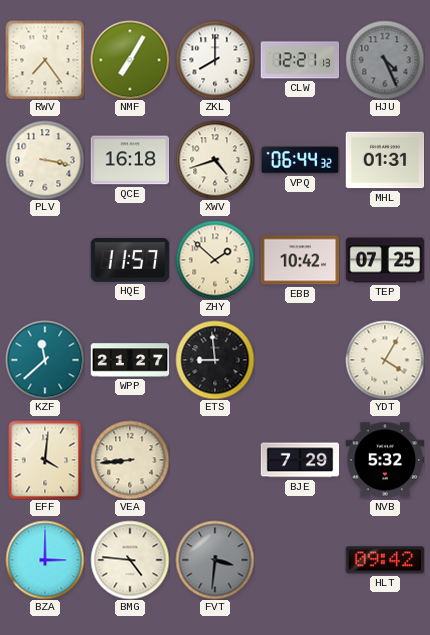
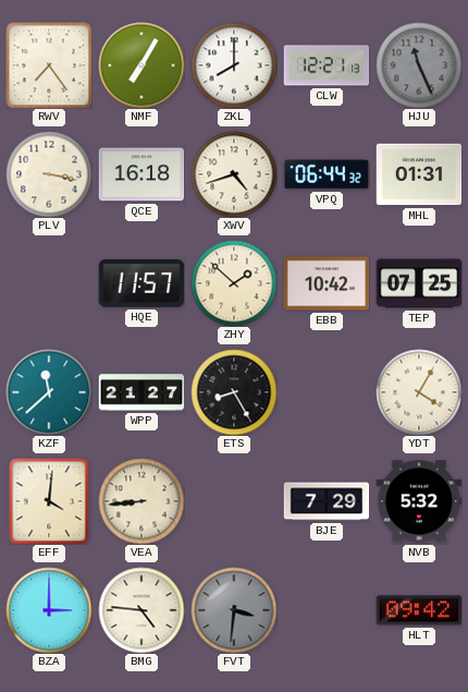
HJU: 4:26 -> 11:26 (419, 65)
ETS: 8:59 -> 8:25 (234, 392)
